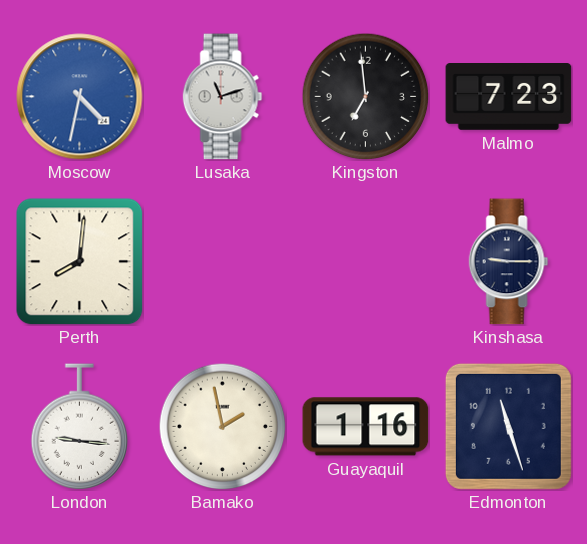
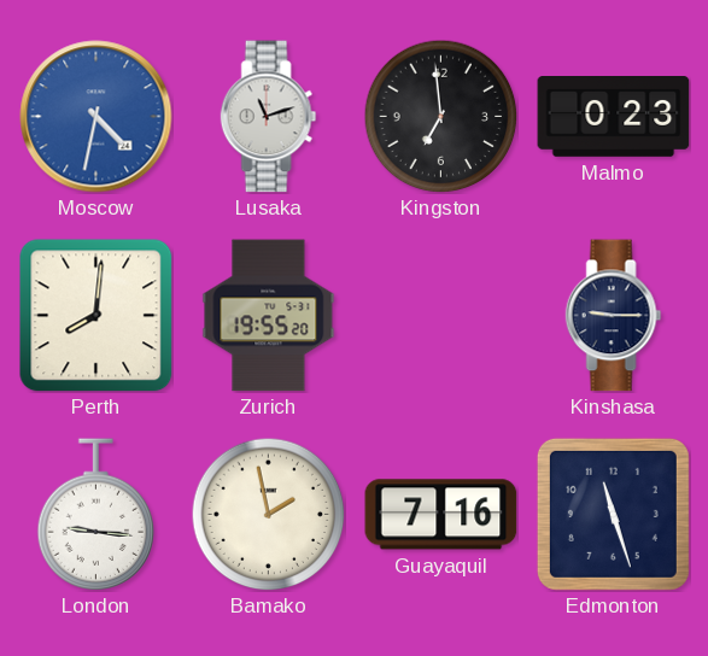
Malmo: 7:23 -> 0:23 (614, 117)
Zurich: none -> 19:55 (269, 316)
Guayaquil: 1:16 -> 7:16 (441, 515)
